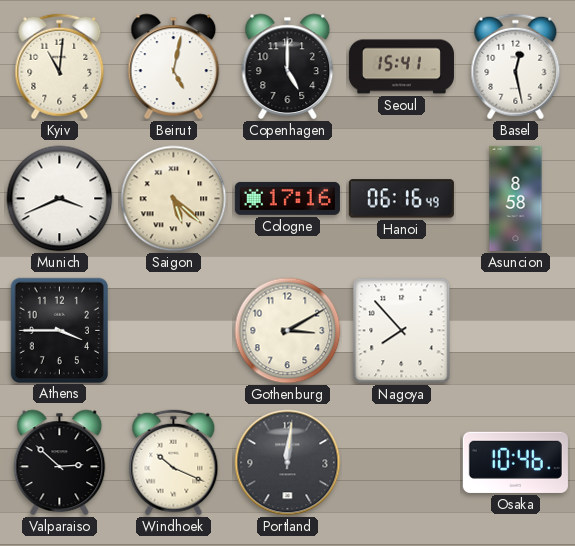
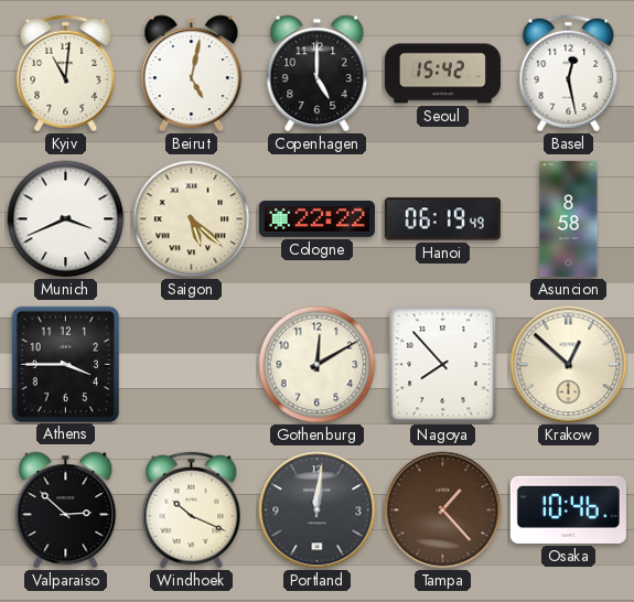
Seoul: 15:41 -> 15:42 (442, 74)
Cologne: 17:16 -> 22:22 (316, 218)
Hanoi: 06:16 -> 06:19 (442, 219)
Gothenburg: 3:10 -> 12:10 (318, 365)
Krakow: none -> 12:52 (569, 365)
Tampa: none -> 1:23 (443, 510)
